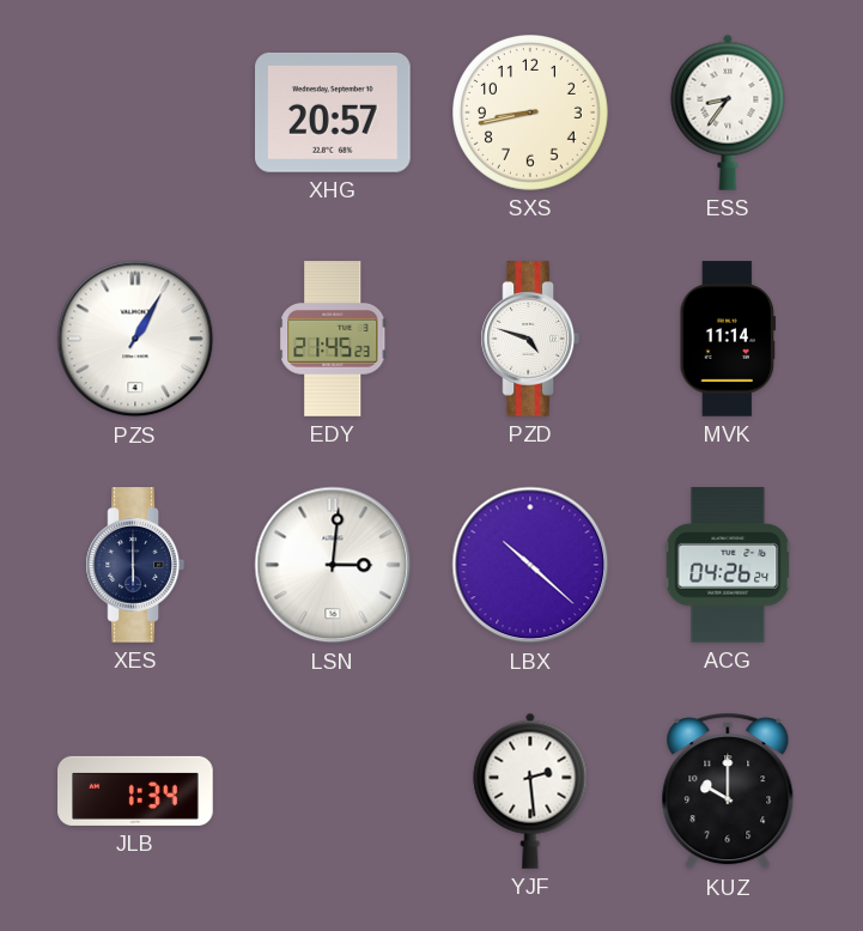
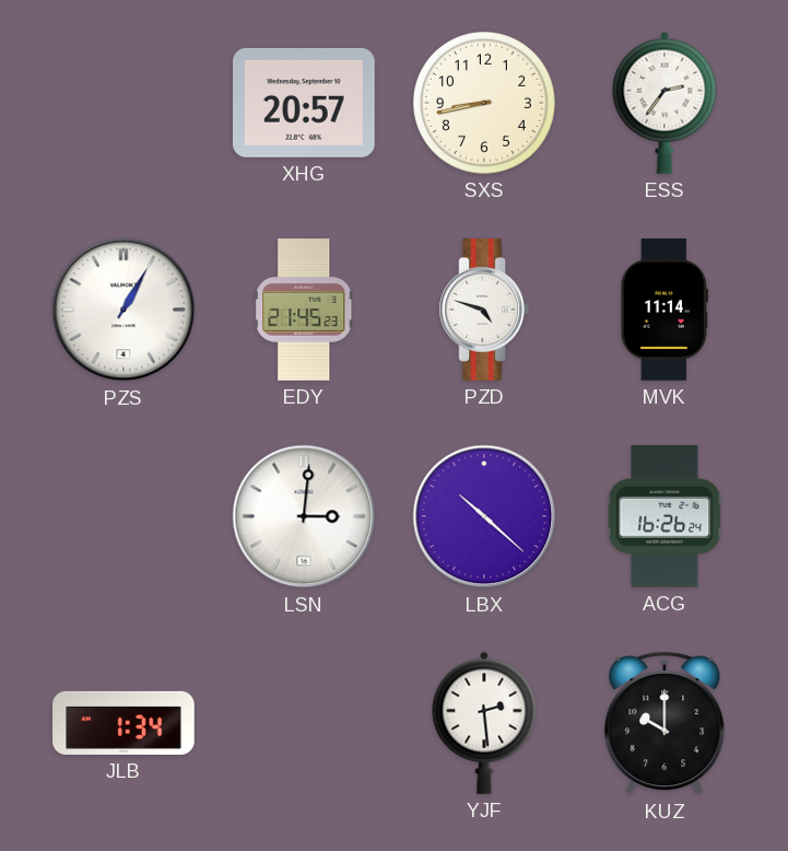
ESS: 8:36 -> 2:36 (664, 103)
XES: 6:00 -> none (134, 565)
ACG: 04:26 -> 16:26 (664, 516)
